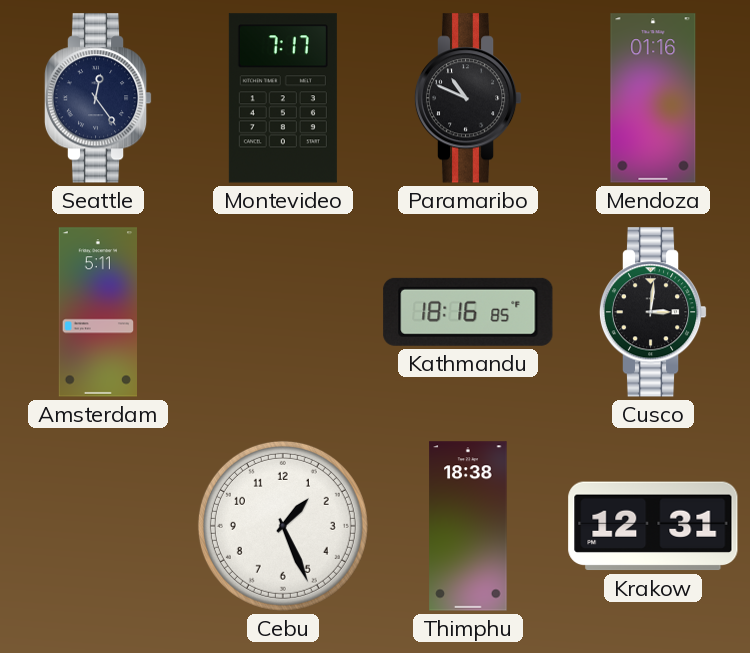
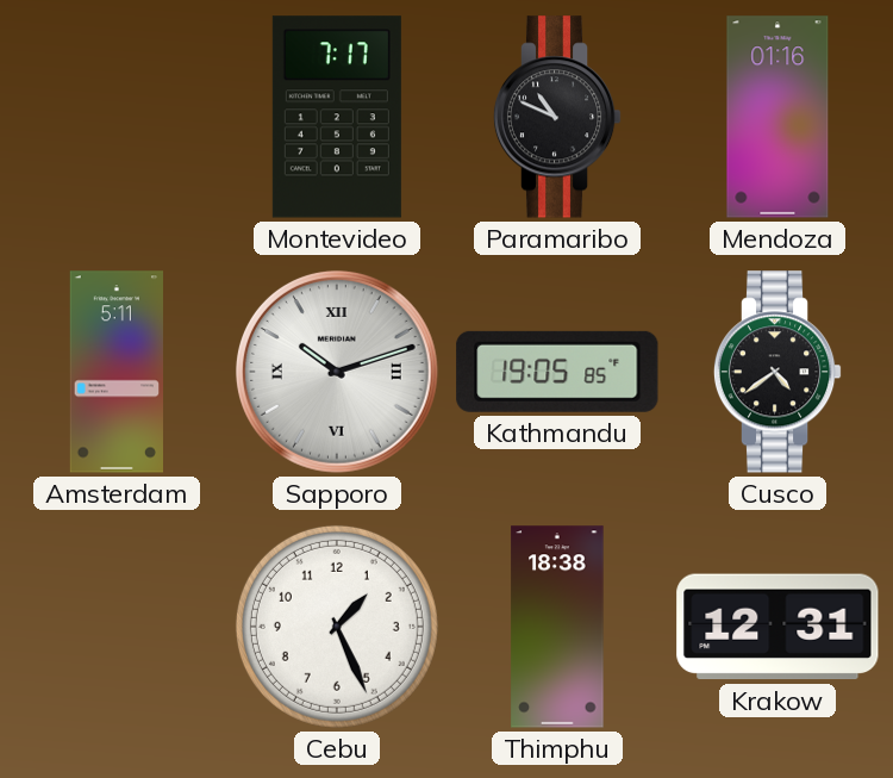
Seattle: 12:24 -> none (98, 98)
Sapporo: none -> 10:12 (337, 372)
Kathmandu: 18:16 -> 19:05 (557, 372)
Cusco: 3:01 -> 4:39 (778, 372)
